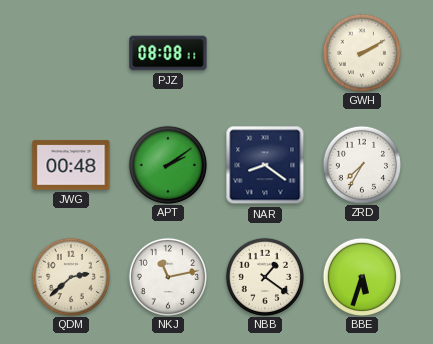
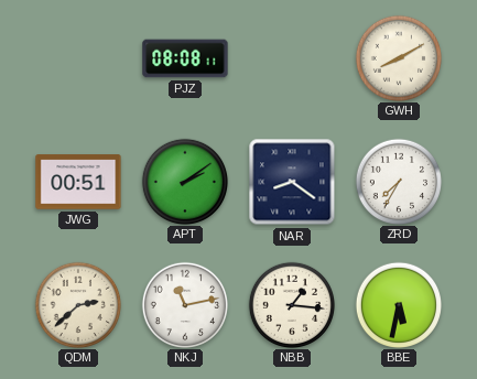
GWH: 2:10 -> 8:10 (398, 57)
JWG: 00:48 -> 00:51 (78, 182)
NBB: 1:21 -> 1:16 (291, 304)
BBE: 5:33 -> 5:32 (398, 304)
